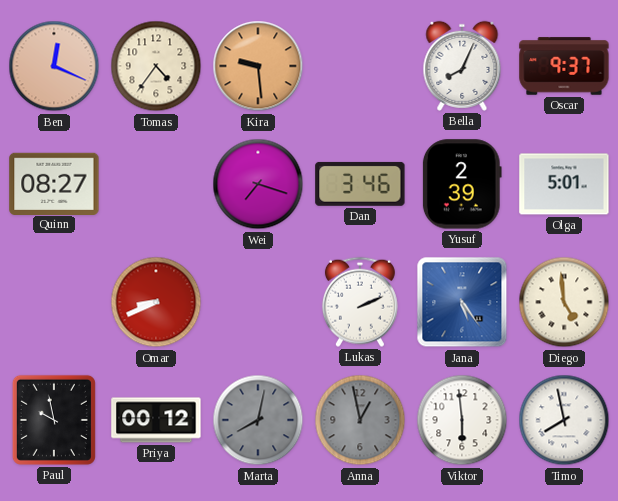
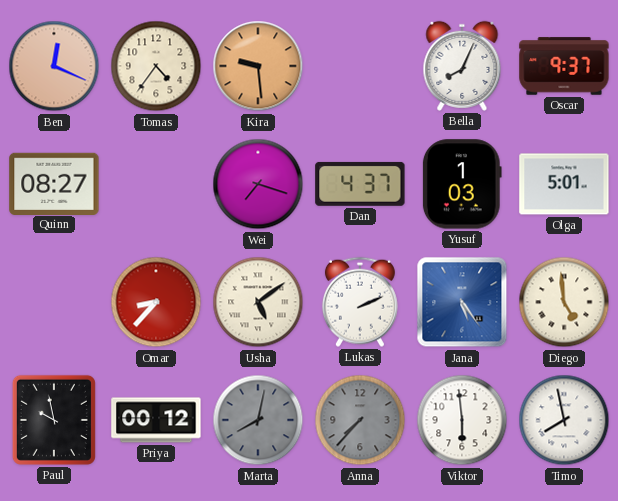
Dan: 3:46 -> 4:37 (360, 184)
Yusuf: 2:39 -> 1:03 (462, 184)
Omar: 8:41 -> 8:37 (156, 302)
Usha: none -> 5:09 (258, 302)
Anna: 12:58 -> 7:37 (360, 420)
